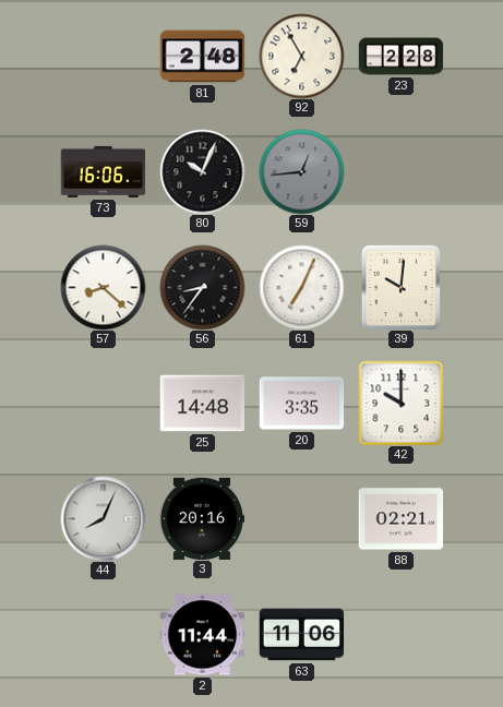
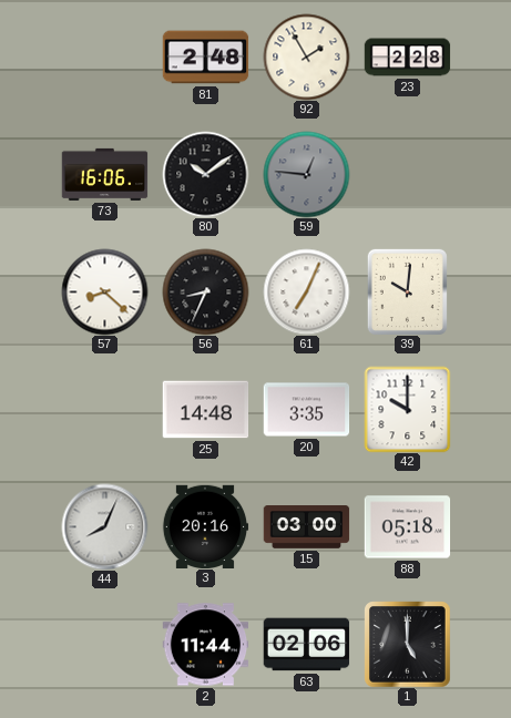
92: 6:55 -> 1:55 (306, 57)
80: 10:04 -> 10:09 (205, 174)
59: 12:44 -> 12:46 (306, 174)
56: 8:36 -> 8:34 (205, 291)
15: none -> 03:00 (306, 527)
88: 02:21 -> 05:18 (407, 527)
63: 11:06 -> 02:06 (306, 645)
1: none -> 5:00 (407, 644)
